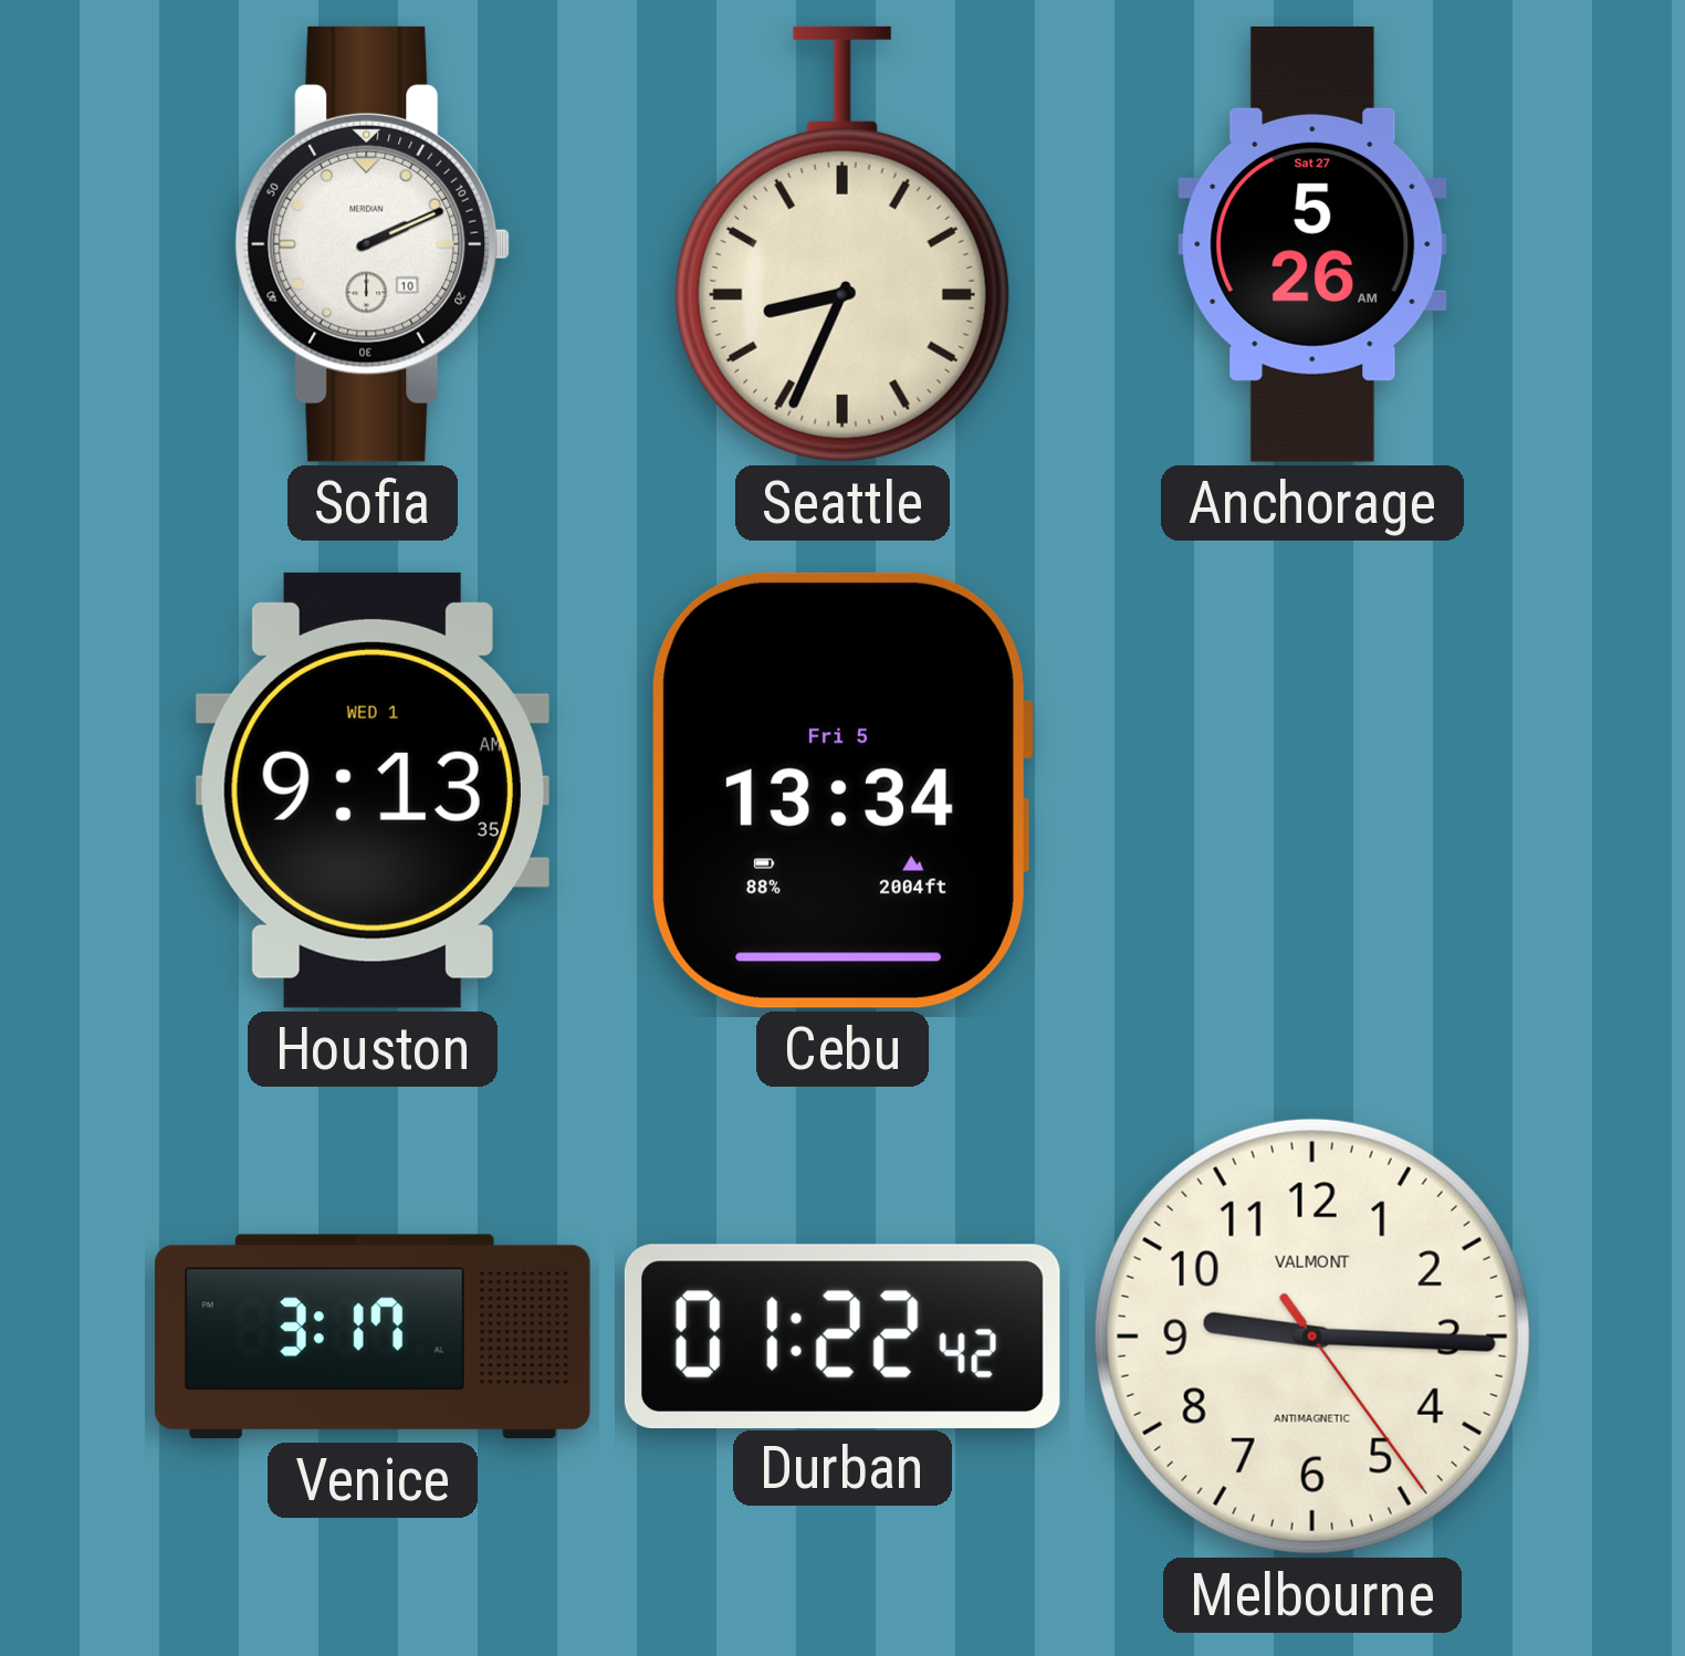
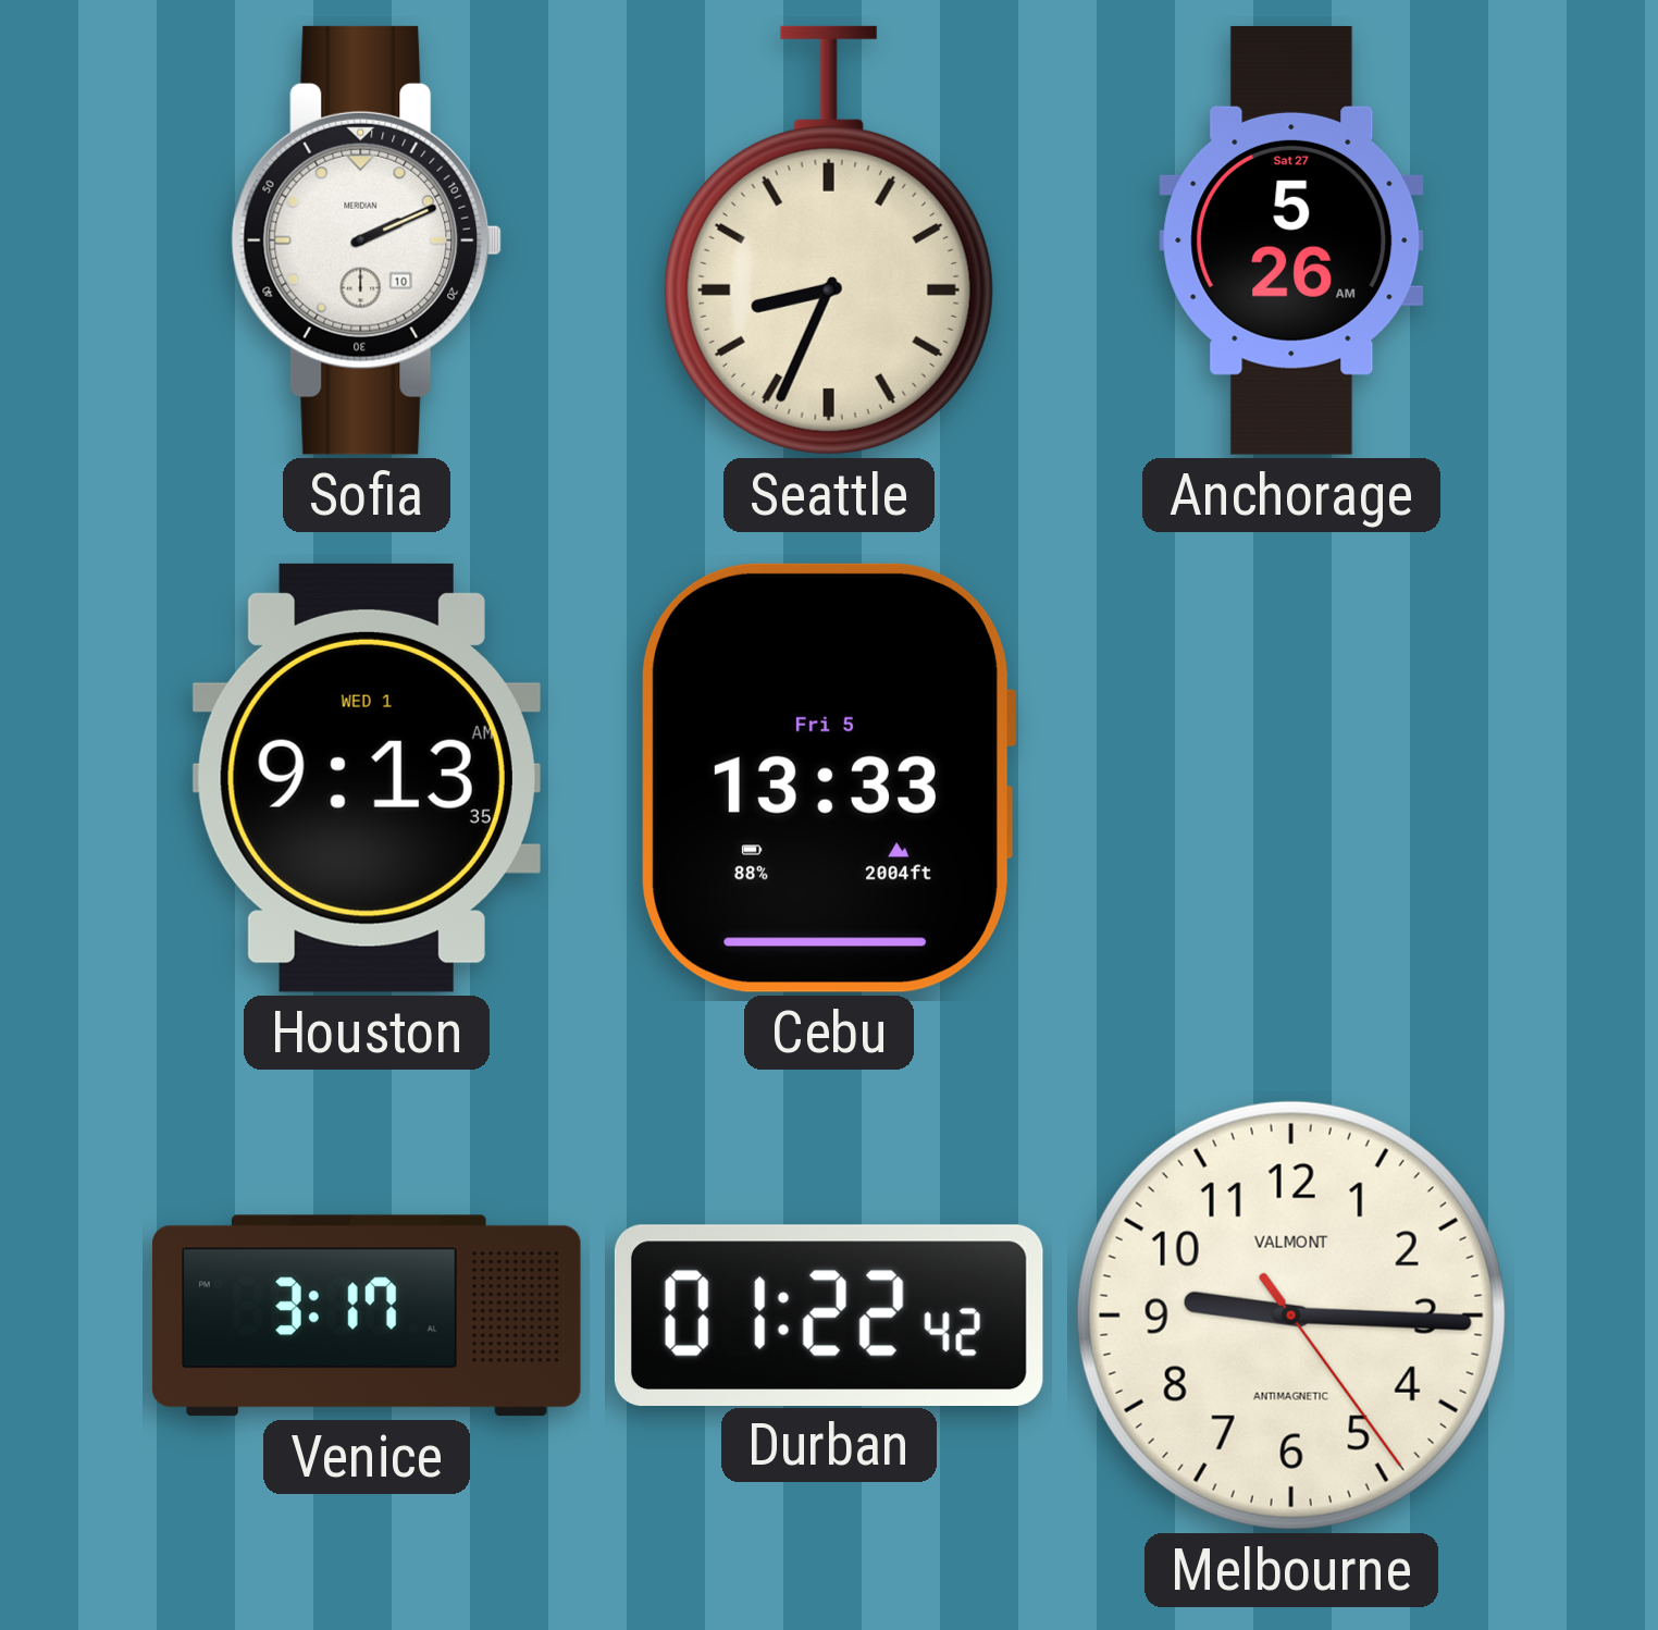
Cebu: 13:34 -> 13:33 (829, 778)
